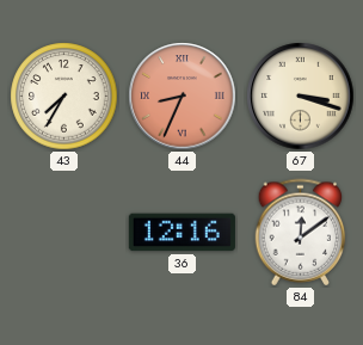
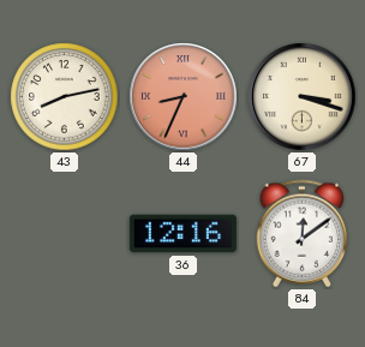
43: 7:35 -> 8:13 (65, 97)
